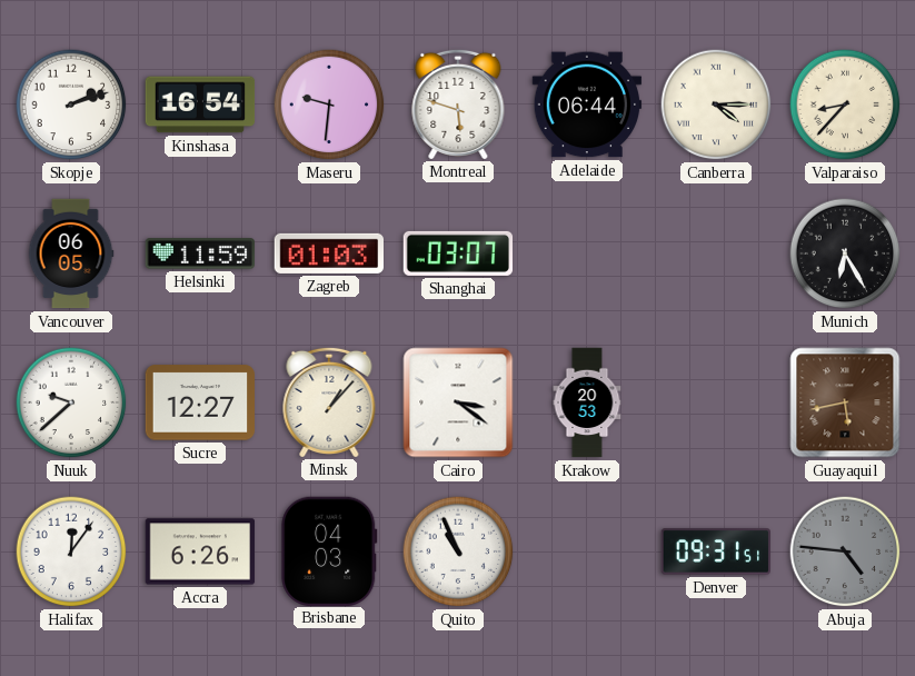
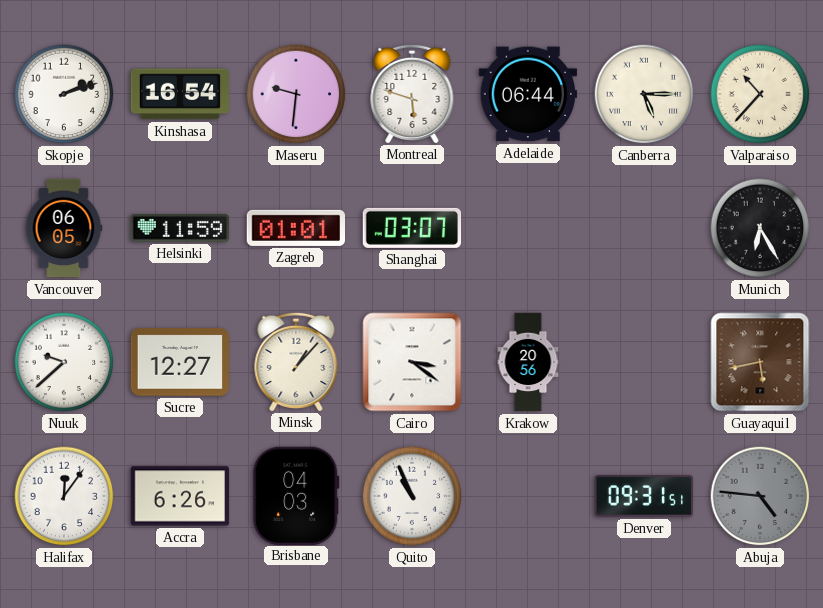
Canberra: 4:15 -> 5:15 (644, 94)
Valparaiso: 8:37 -> 10:37 (760, 94)
Zagreb: 01:03 -> 01:01 (296, 228)
Krakow: 20:53 -> 20:56 (528, 362)
